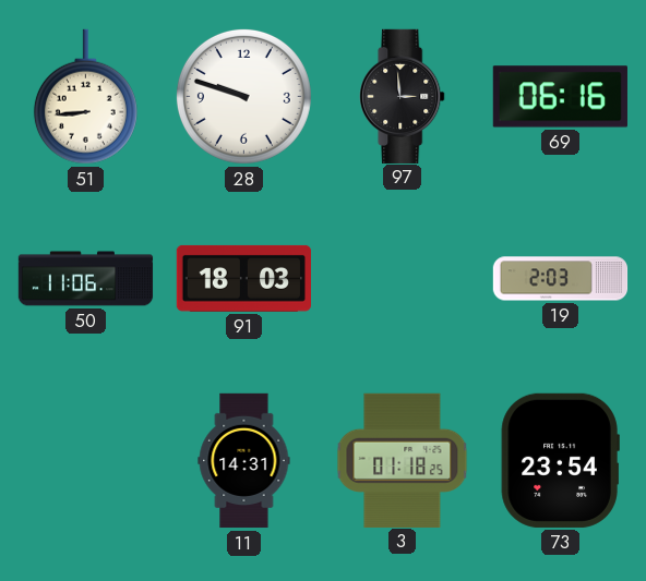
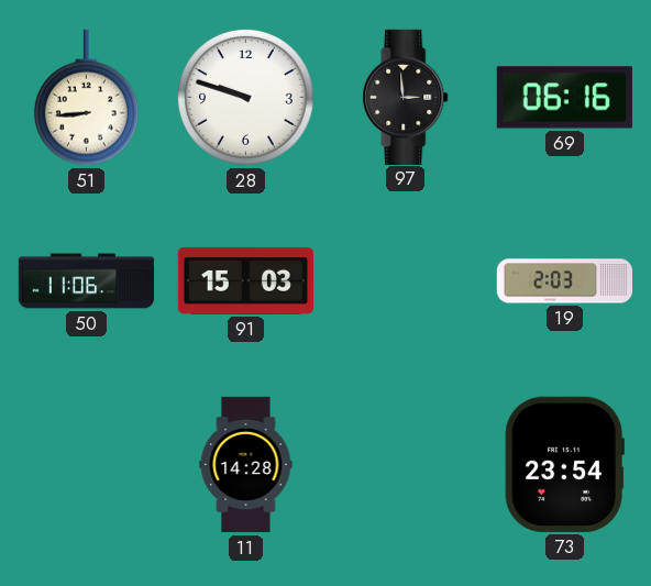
91: 18:03 -> 15:03 (245, 280)
11: 14:31 -> 14:28 (246, 465)
3: 01:18 -> none (403, 460)
